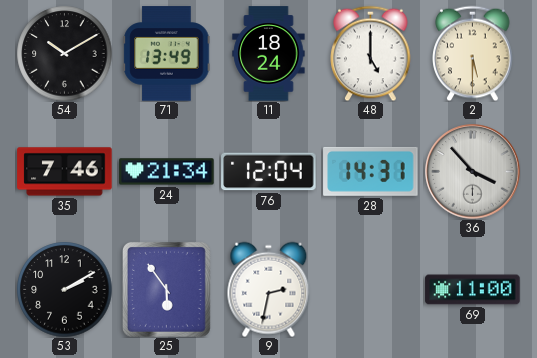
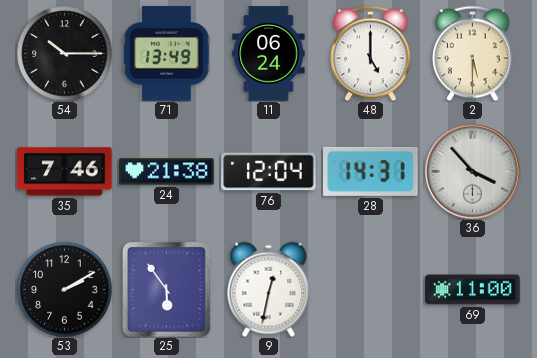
54: 10:10 -> 10:15 (64, 53)
11: 18:24 -> 06:24 (269, 54)
24: 21:34 -> 21:38 (167, 172)
9: 2:32 -> 12:32 (269, 289)
